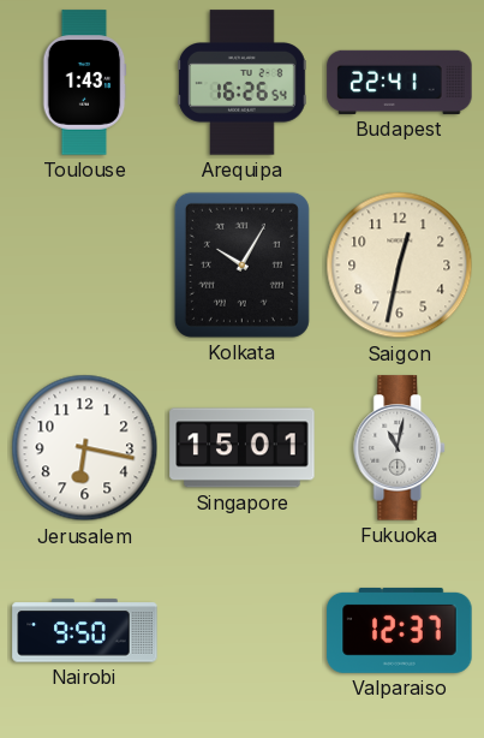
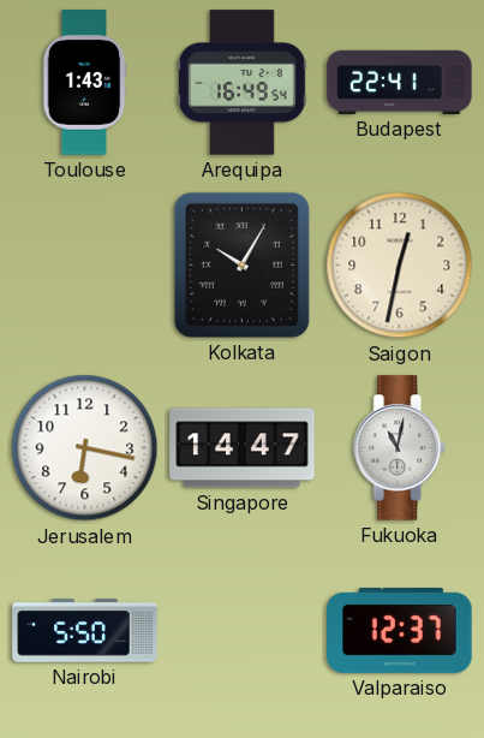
Arequipa: 16:26 -> 16:49 (243, 83)
Singapore: 15:01 -> 14:47 (243, 448)
Nairobi: 9:50 -> 5:50 (85, 631)
